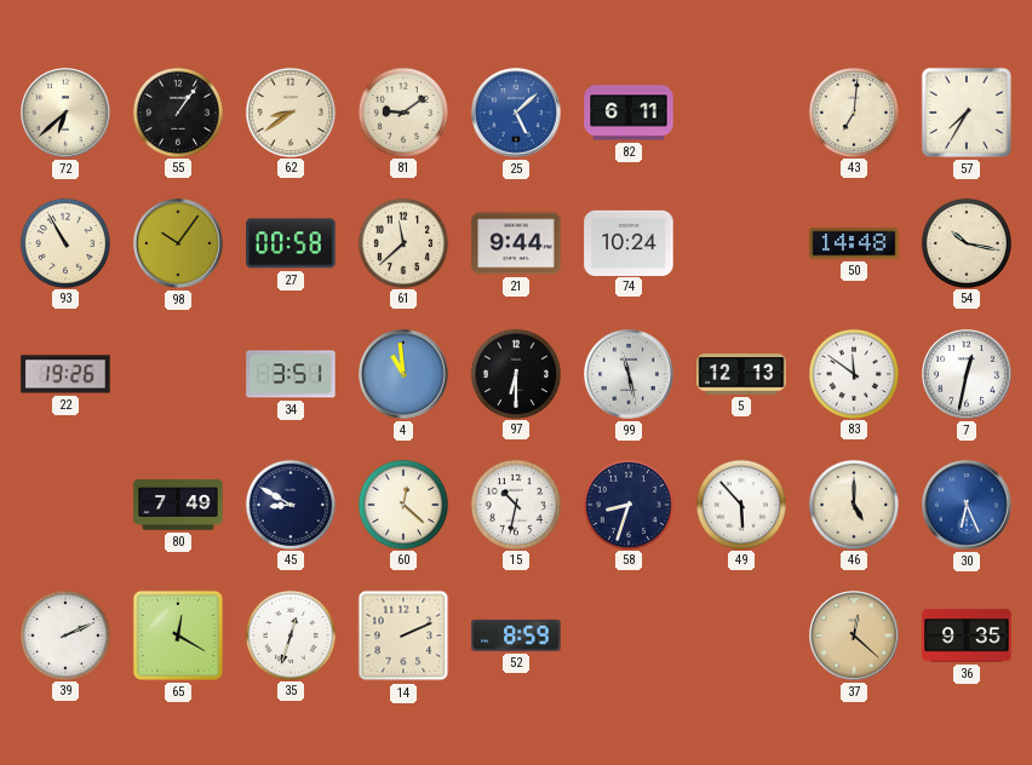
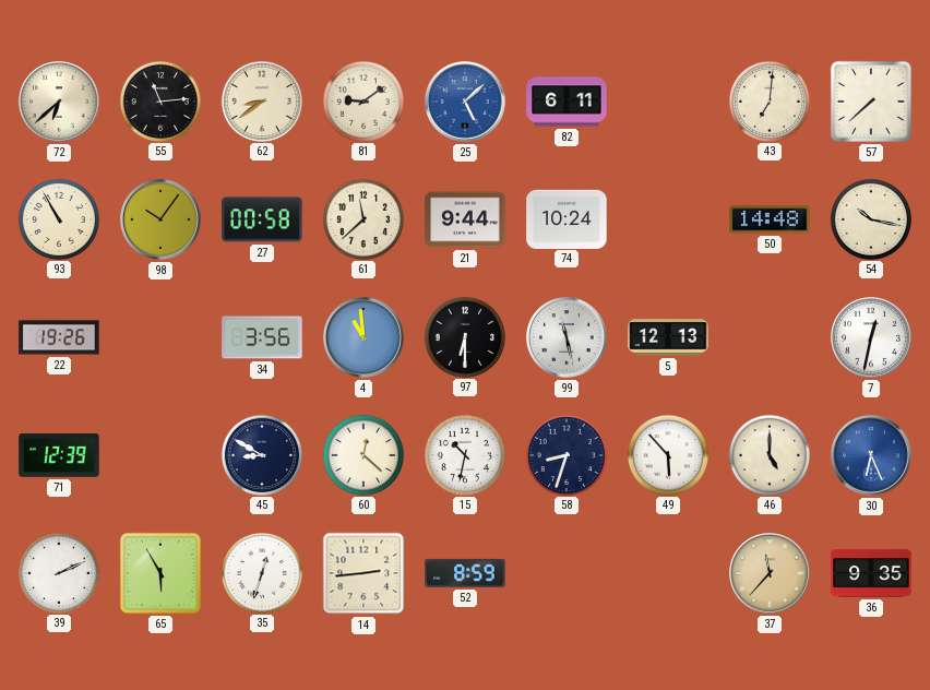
55: 1:06 -> 11:14 (159, 100)
57: 7:35 -> 7:38 (871, 102)
34: 3:51 -> 3:56 (262, 337)
83: 11:51 -> none (853, 373)
71: none -> 12:39 (59, 456)
80: 7:49 -> none (178, 505)
65: 12:20 -> 5:55 (160, 573)
14: 2:11 -> 2:44 (363, 573)
37: 12:22 -> 11:37 (770, 573)
